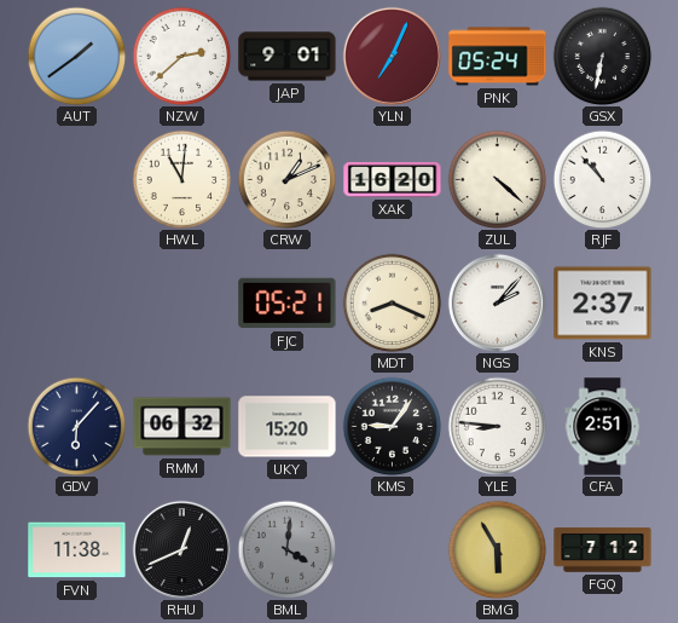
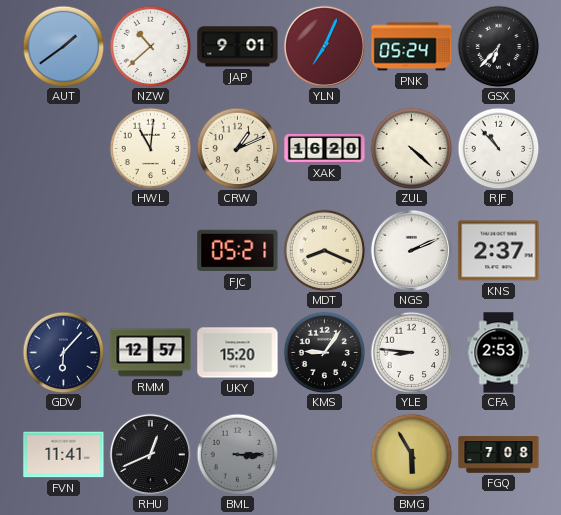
NZW: 2:38 -> 10:38 (150, 46)
GSX: 6:32 -> 6:37 (498, 46)
NGS: 2:07 -> 2:11 (411, 250)
RMM: 06:32 -> 12:57 (151, 353)
CFA: 2:51 -> 2:53 (499, 353)
FVN: 11:38 -> 11:41 (64, 455)
BML: 4:01 -> 3:15 (237, 454)
FGQ: 7:12 -> 7:08 (499, 455)
